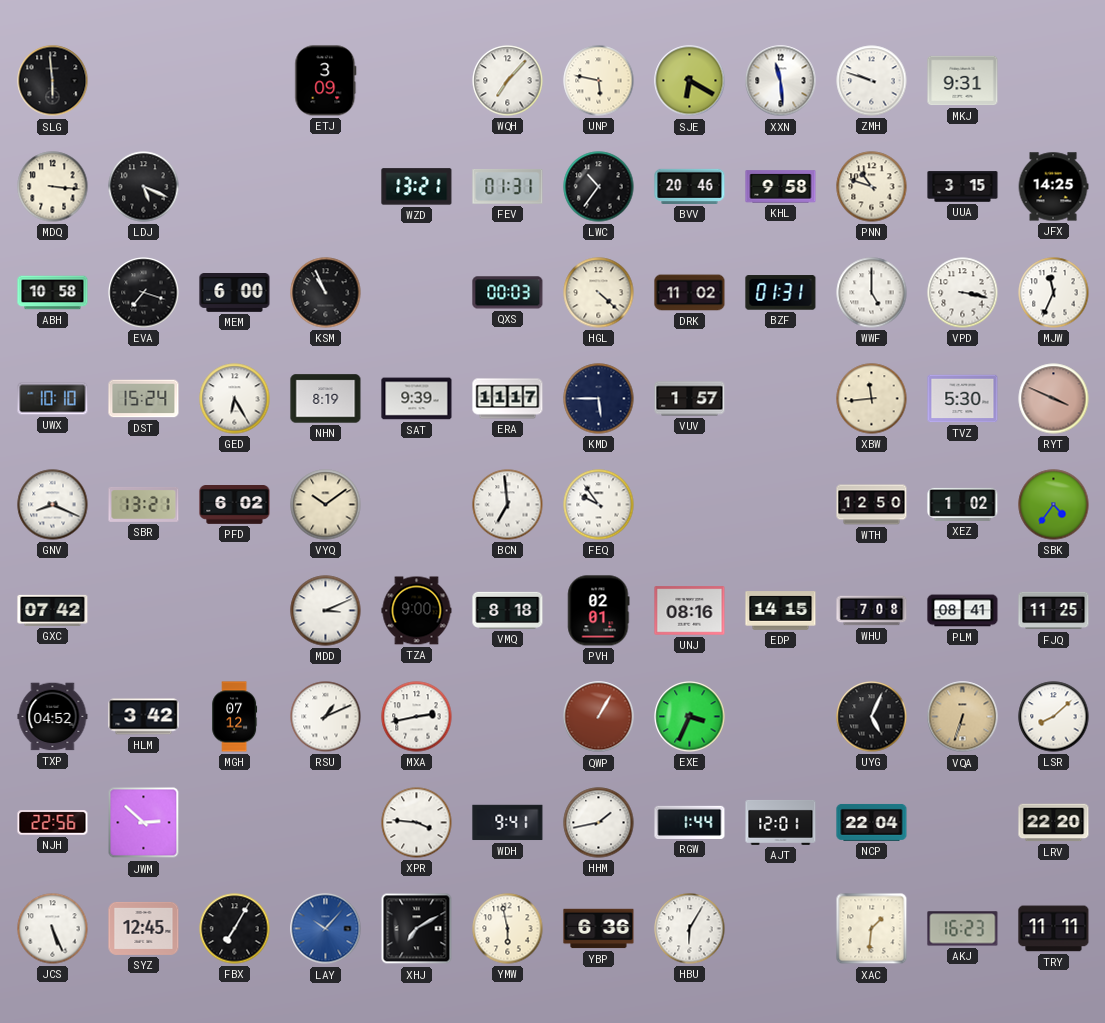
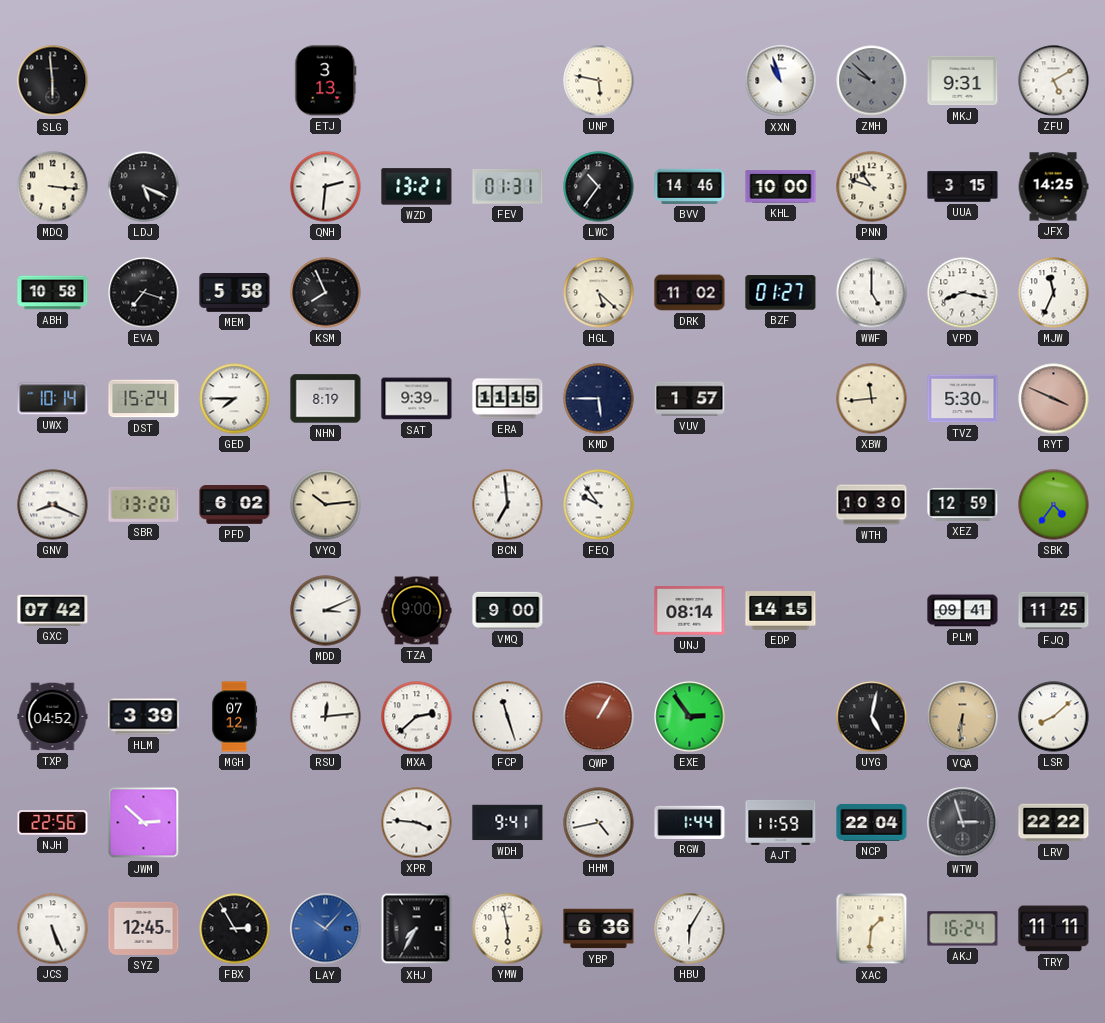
ETJ: 3:09 -> 3:13 (326, 81)
WQH: 7:07 -> none (508, 81)
SJE: 6:20 -> none (690, 81)
XXN: 11:29 -> 10:57 (781, 81)
ZMH: 9:48 -> 9:52 (872, 81)
ZMH dial: white -> grey (872, 81)
ZFU: none -> 5:10 (1054, 81)
QNH: none -> 2:31 (326, 187)
BVV: 20:46 -> 14:46 (690, 186)
KHL: 9:58 -> 10:00 (781, 187)
MEM: 6:00 -> 5:58 (235, 293)
KSM: 10:56 -> 7:56 (326, 293)
QXS: 00:03 -> none (508, 293)
HGL: 4:22 -> 5:22 (599, 293)
BZF: 01:31 -> 01:27 (781, 293)
VPD: 3:17 -> 8:17 (963, 293)
UWX: 10:10 -> 10:14 (53, 399)
GED: 6:25 -> 7:45 (235, 399)
ERA: 11:17 -> 11:15 (508, 399)
SBR: 13:21 -> 13:20 (144, 504)
VYQ: 10:09 -> 10:14 (326, 505)
WTH: 12:50 -> 10:30 (872, 505)
XEZ: 1:02 -> 12:59 (963, 504)
VMQ: 8:18 -> 9:00 (508, 610)
PVH: 02:01 -> none (599, 611)
UNJ: 08:16 -> 08:14 (690, 611)
WHU: 7:08 -> none (872, 611)
PLM: 08:41 -> 09:41 (963, 611)
HLM: 3:42 -> 3:39 (144, 717)
RSU: 1:11 -> 12:14 (326, 717)
MXA: 2:43 -> 2:38 (417, 717)
FCP: none -> 11:27 (508, 717)
EXE: 3:34 -> 2:54 (690, 717)
UYG: 5:04 -> 5:02 (872, 717)
VQA: 6:33 -> 6:31 (963, 717)
HHM: 1:43 -> 4:43 (599, 823)
AJT: 12:01 -> 11:59 (781, 822)
WTW: none -> 2:57 (963, 823)
LRV: 22:20 -> 22:22 (1054, 823)
FBX: 7:05 -> 2:55 (235, 929)
XHJ: 7:10 -> 7:35 (417, 929)
AKJ: 16:23 -> 16:24 (963, 929)
